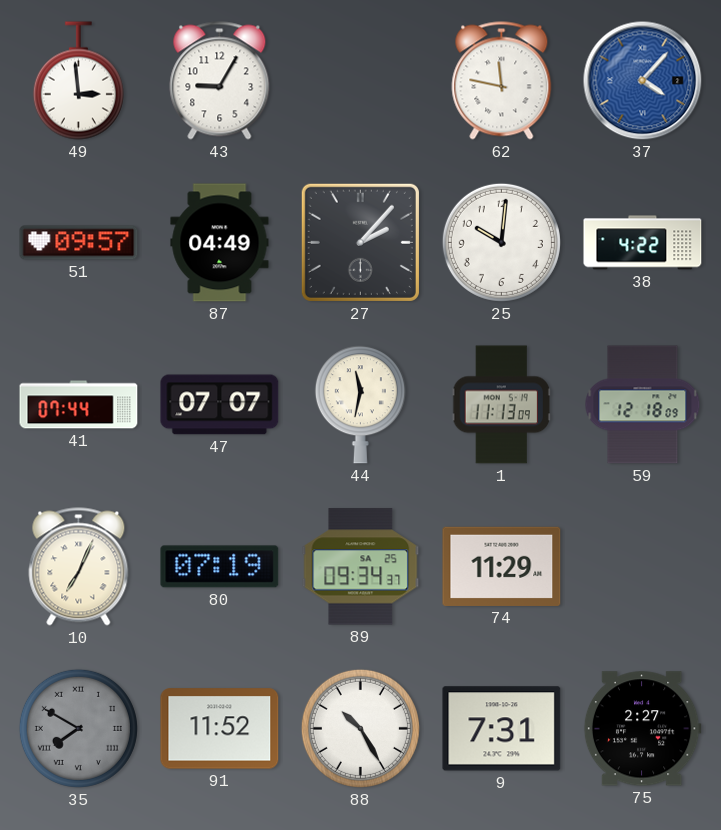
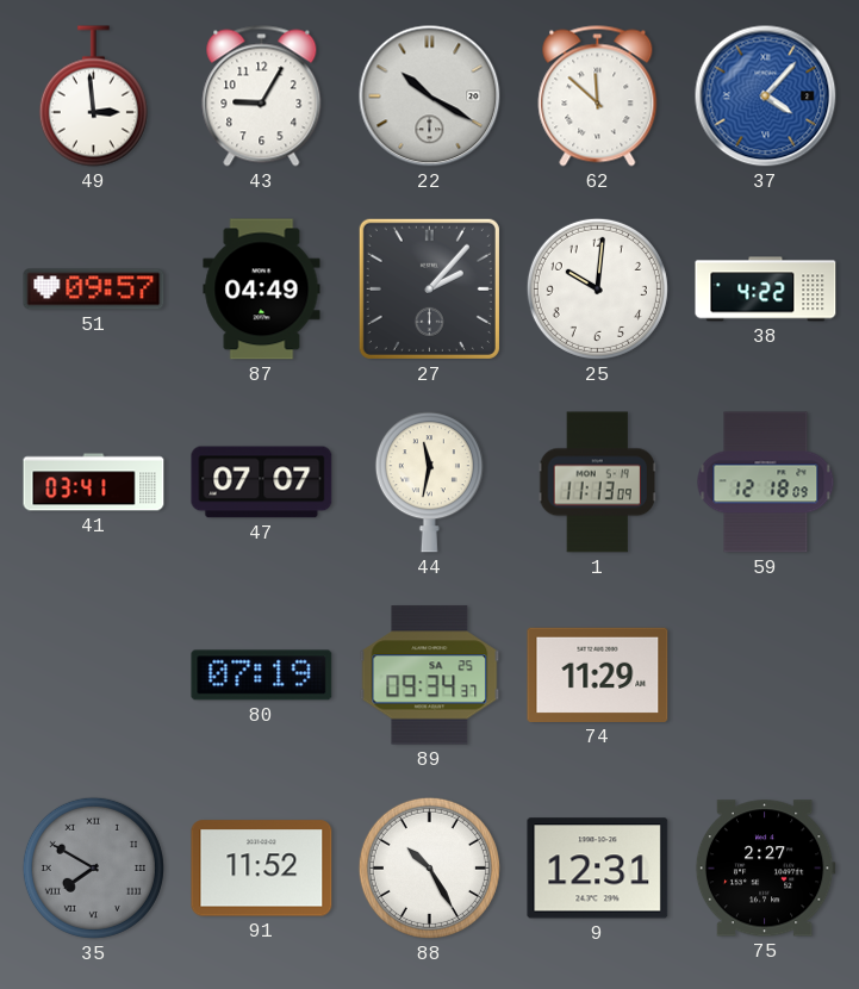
22: none -> 10:20 (430, 97)
62: 11:47 -> 11:52 (598, 97)
41: 07:44 -> 03:41 (94, 483)
10: 7:04 -> none (79, 567)
9: 7:31 -> 12:31 (598, 869)
